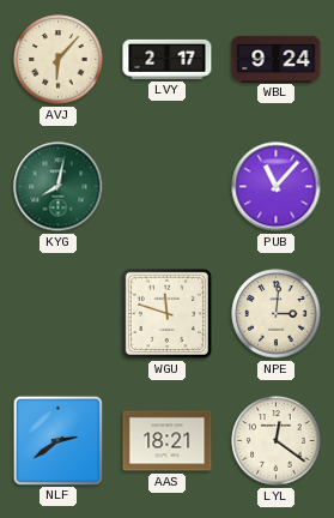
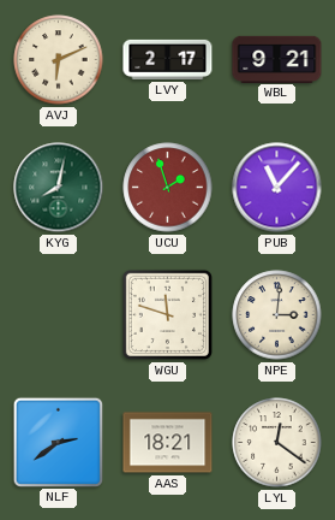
AVJ: 6:07 -> 6:11 (59, 60)
WBL: 9:24 -> 9:21 (277, 59)
UCU: none -> 1:57 (168, 188)
